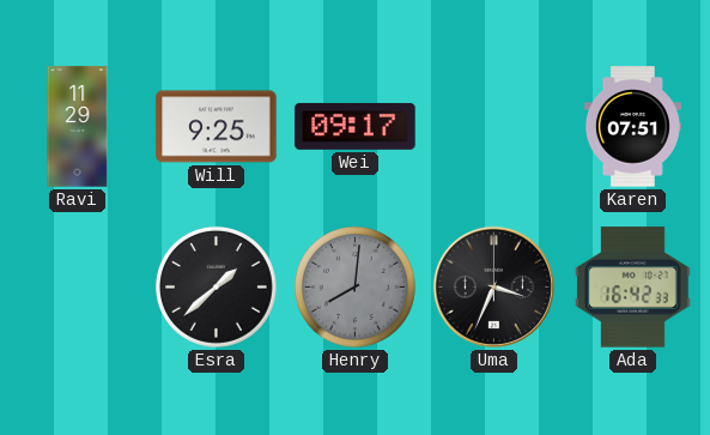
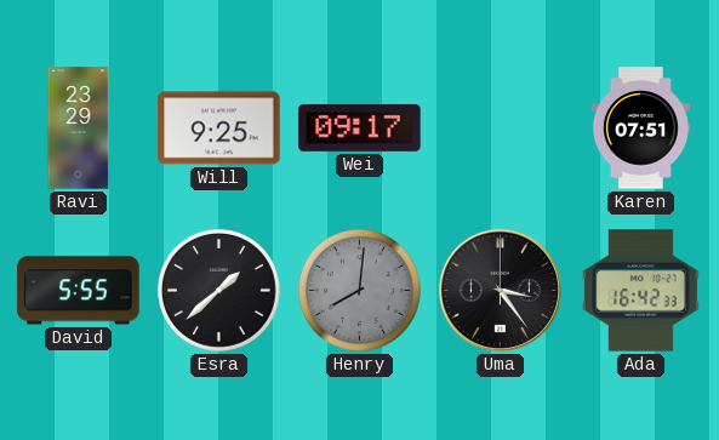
Ravi: 11:29 -> 23:29 (79, 128)
David: none -> 5:55 (79, 291)
Uma: 3:34 -> 3:24 (500, 290)
